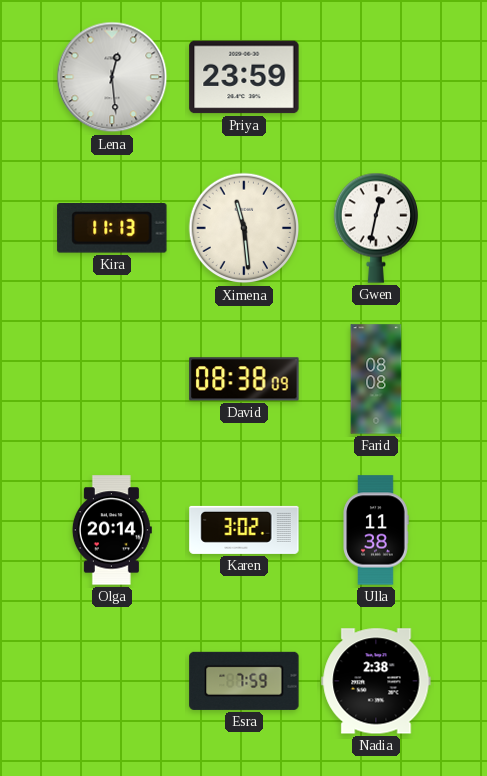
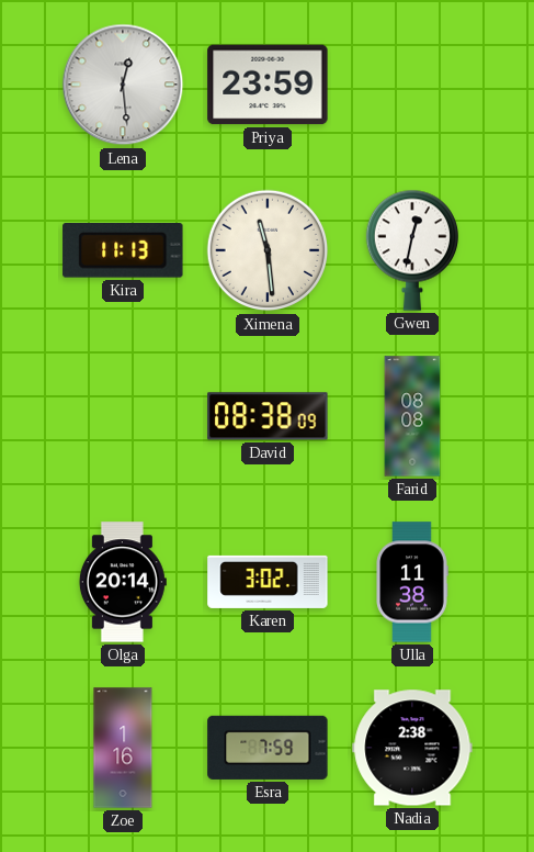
Zoe: none -> 1:16 (123, 748)
